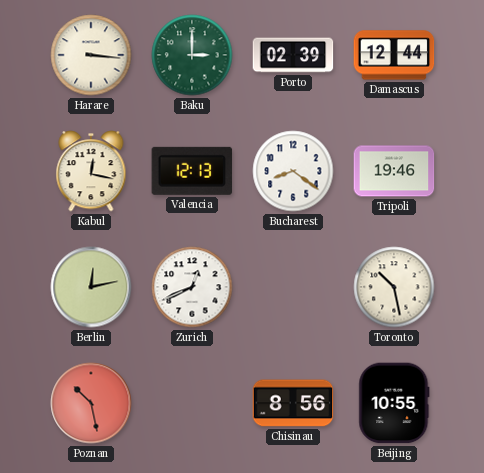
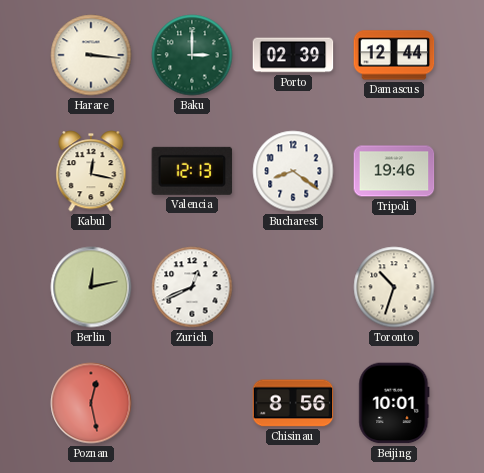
Toronto: 10:28 -> 10:33 (394, 287)
Poznan: 10:28 -> 12:28 (91, 403)
Beijing: 10:55 -> 10:01 (394, 403)
